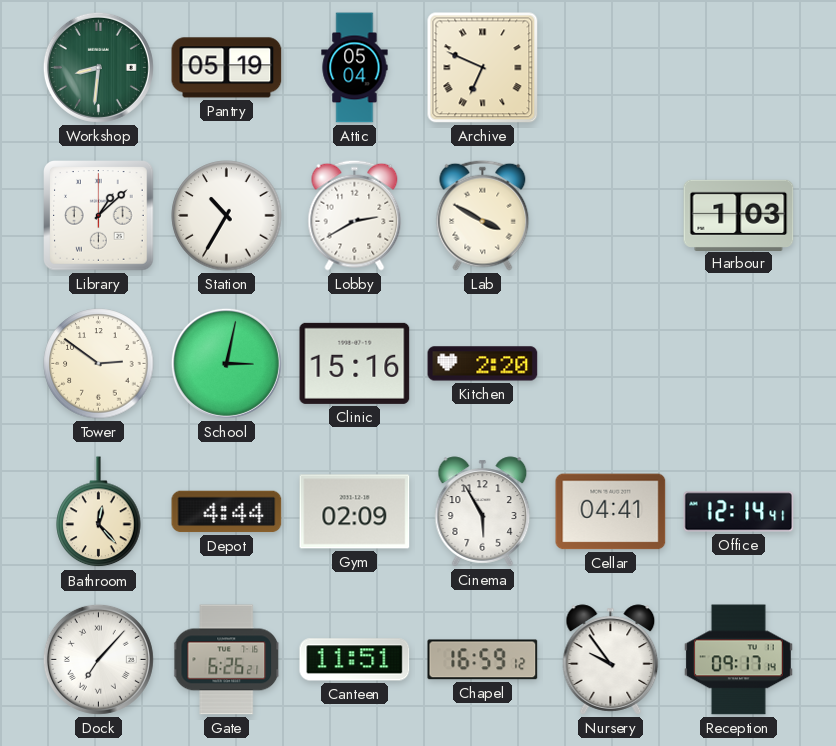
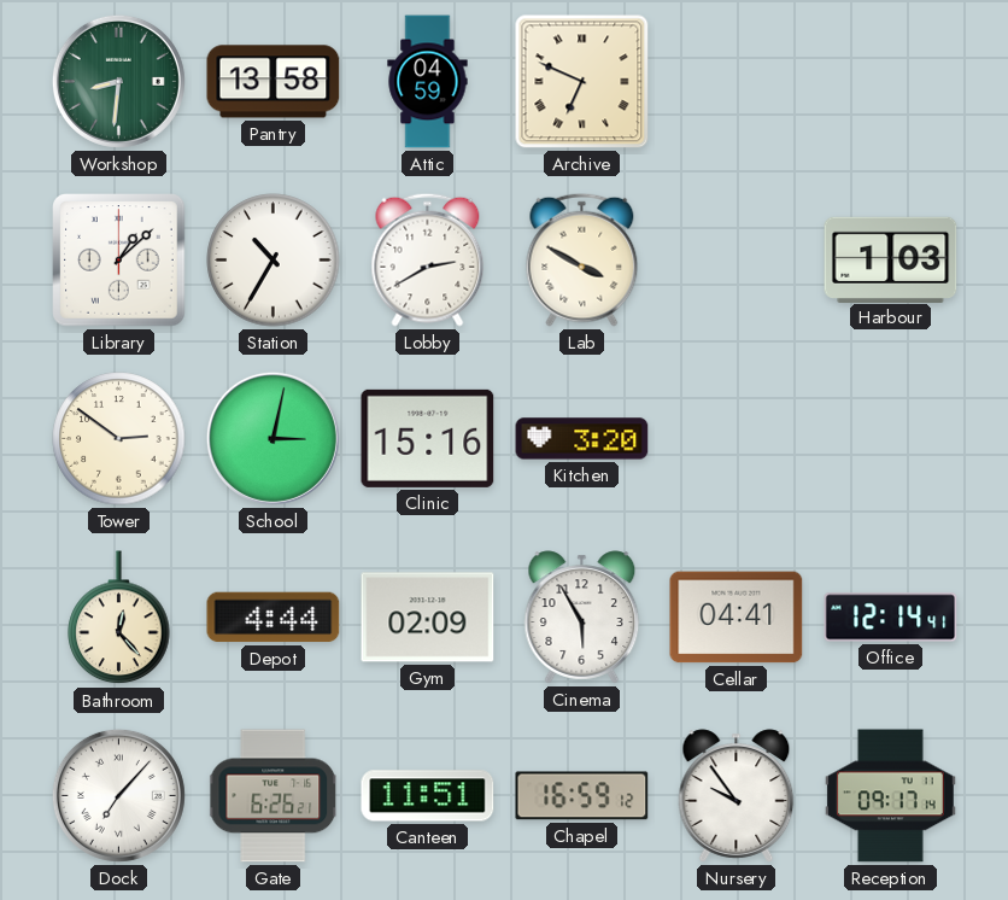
Pantry: 05:19 -> 13:58 (274, 82)
Attic: 05:04 -> 04:59 (428, 82)
Kitchen: 2:20 -> 3:20 (582, 439)
